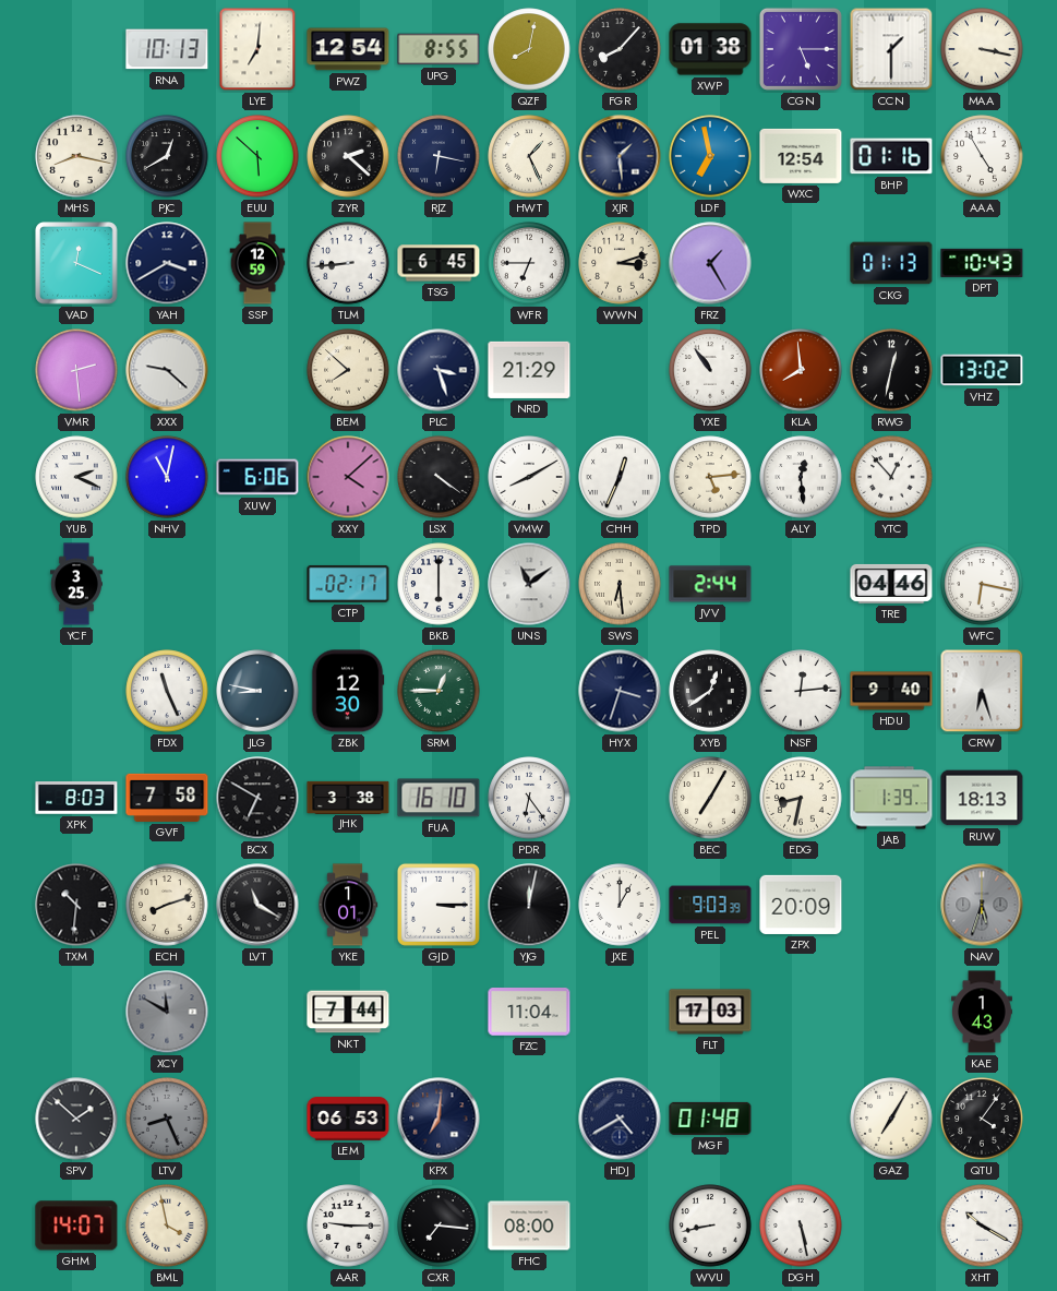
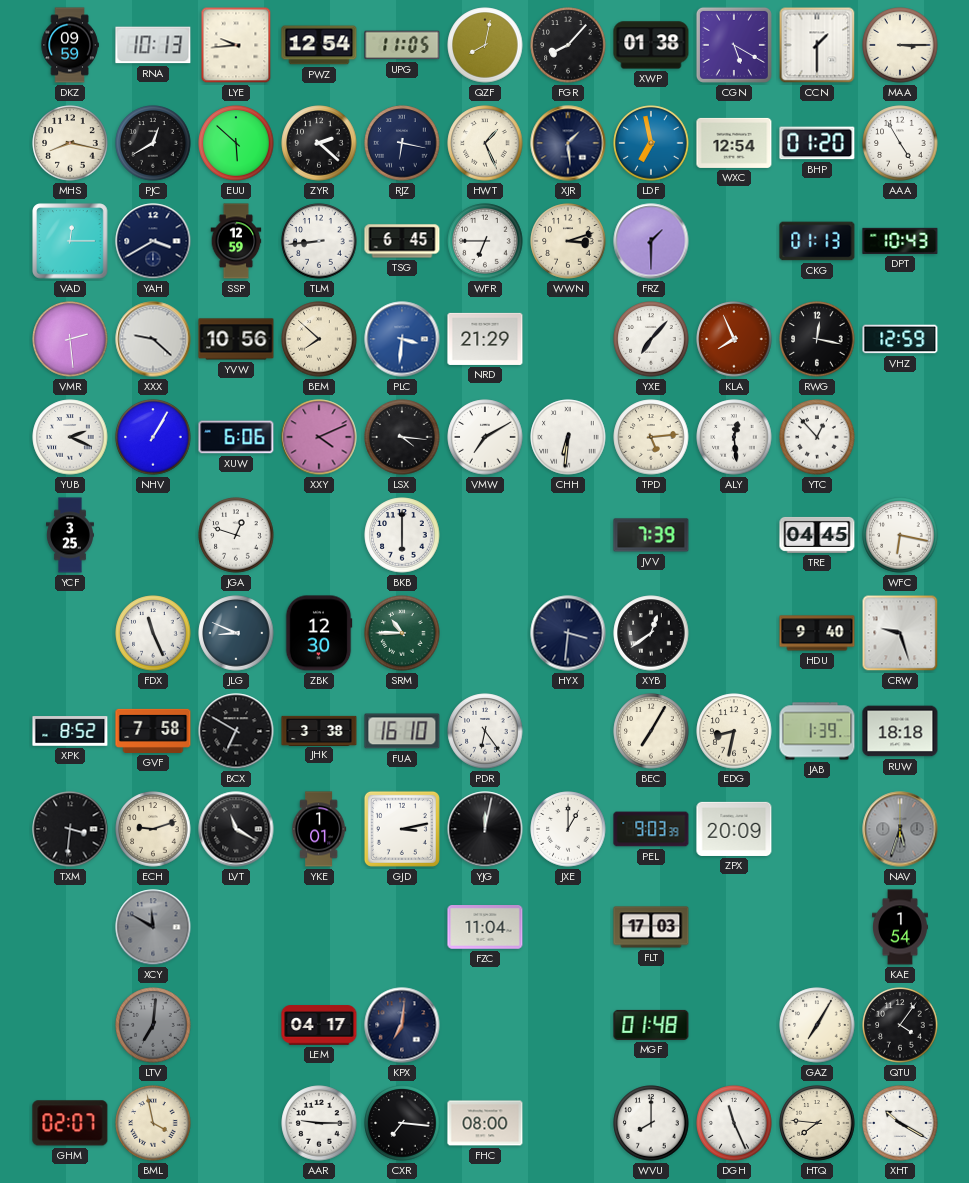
DKZ: none -> 09:59 (70, 45)
LYE: 7:01 -> 9:44 (236, 45)
UPG: 8:55 -> 11:05 (402, 45)
CGN: 5:15 -> 5:20 (734, 45)
MAA: 3:17 -> 3:15 (900, 45)
BHP: 01:16 -> 01:20 (817, 143)
VAD: 12:19 -> 12:15 (70, 241)
FRZ: 1:25 -> 1:30 (651, 241)
YVW: none -> 10:56 (236, 339)
PLC: 3:27 -> 3:31 (402, 339)
PLC dial: navy -> blue (402, 339)
YXE: 10:54 -> 7:07 (651, 339)
KLA: 7:59 -> 7:56 (734, 339)
RWG: 12:32 -> 12:17 (817, 339)
VHZ: 13:02 -> 12:59 (900, 339)
NHV: 11:02 -> 1:05 (153, 437)
XXY: 4:08 -> 4:11 (319, 437)
LSX: 4:21 -> 4:16 (402, 437)
VMW: 8:10 -> 7:10 (485, 437)
CHH: 12:34 -> 6:31 (568, 437)
JGA: none -> 12:48 (236, 535)
CTP: 02:17 -> none (348, 584)
UNS: 11:09 -> none (529, 584)
SWS: 6:29 -> none (620, 584)
JVV: 2:44 -> 7:39 (651, 535)
TRE: 04:46 -> 04:45 (817, 535)
JLG: 8:47 -> 8:49 (236, 633)
SRM: 12:45 -> 10:45 (402, 633)
HYX: 3:33 -> 3:31 (568, 633)
NSF: 12:14 -> none (801, 691)
CRW: 6:27 -> 9:27 (900, 633)
XPK: 8:03 -> 8:52 (70, 731)
RUW: 18:13 -> 18:18 (900, 731)
TXM: 10:31 -> 3:31 (70, 829)
ECH: 8:12 -> 9:12 (153, 829)
GJD: 3:15 -> 3:13 (402, 829)
NKT: 7:44 -> none (348, 1012)
KAE: 1:43 -> 1:54 (901, 927)
SPV: 1:52 -> none (76, 1119)
LTV: 8:26 -> 7:01 (153, 1025)
LEM: 06:53 -> 04:17 (319, 1025)
HDJ: 4:40 -> none (620, 1119)
GHM: 14:07 -> 02:07 (70, 1123)
WVU: 8:43 -> 8:00 (651, 1123)
DGH: 5:28 -> 11:26 (734, 1123)
HTQ: none -> 7:46 (817, 1123)
